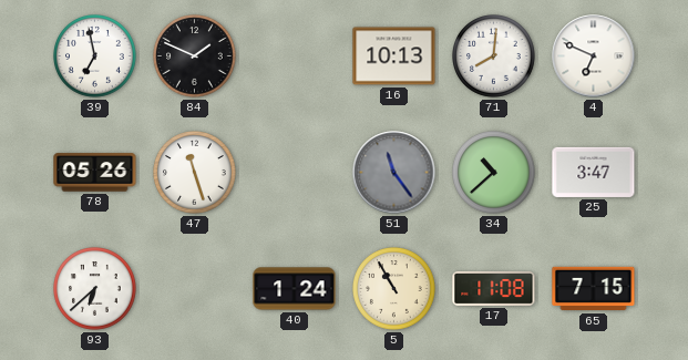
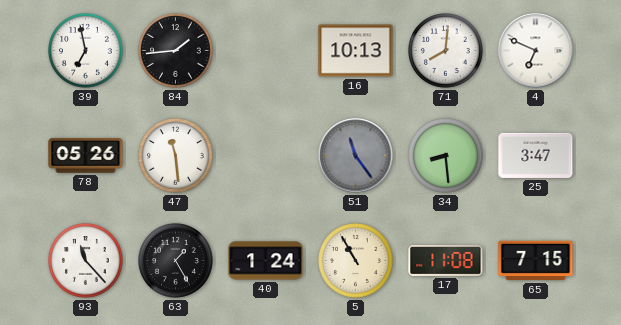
84: 1:49 -> 1:44 (176, 51)
47: 11:27 -> 11:29 (176, 156)
34: 10:38 -> 8:29 (446, 156)
93: 6:38 -> 11:23 (86, 261)
63: none -> 1:25 (176, 261)
